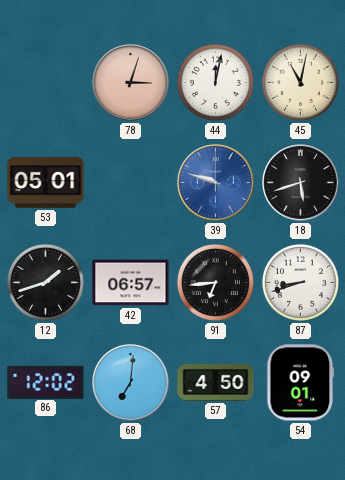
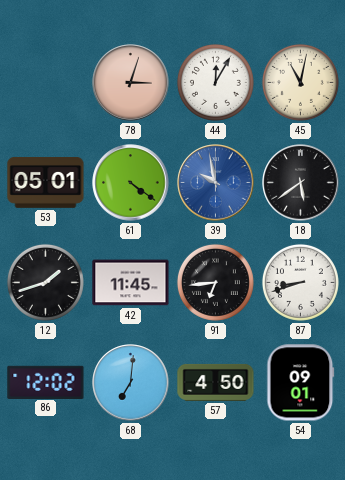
44: 12:02 -> 12:05 (215, 82)
61: none -> 4:21 (131, 183)
39: 9:48 -> 9:58 (216, 183)
18: 5:42 -> 5:39 (301, 183)
42: 06:57 -> 11:45 (131, 283)
